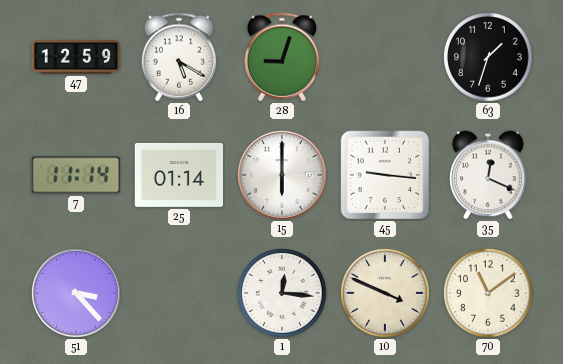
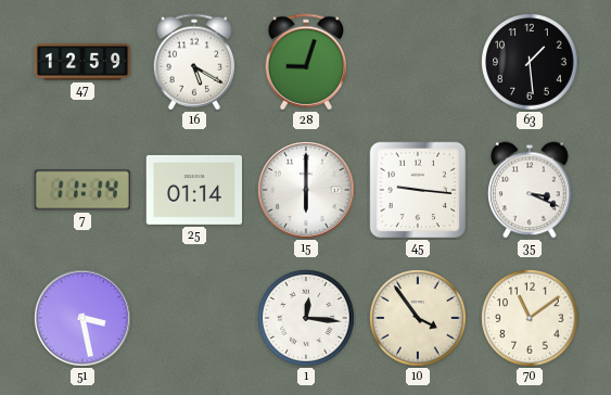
63: 1:33 -> 1:29 (530, 62)
35: 12:19 -> 3:19 (530, 190)
51: 3:23 -> 3:28 (82, 318)
10: 3:49 -> 3:54 (418, 318)
